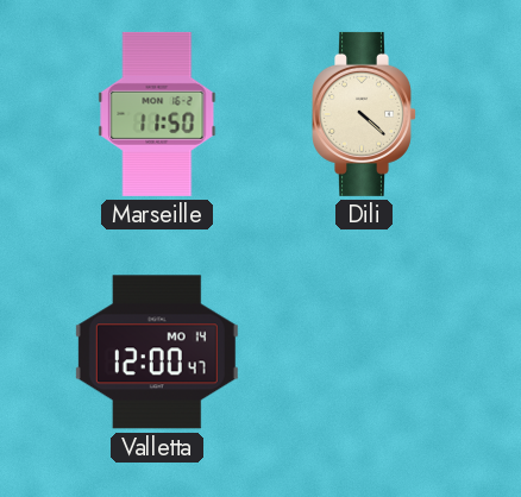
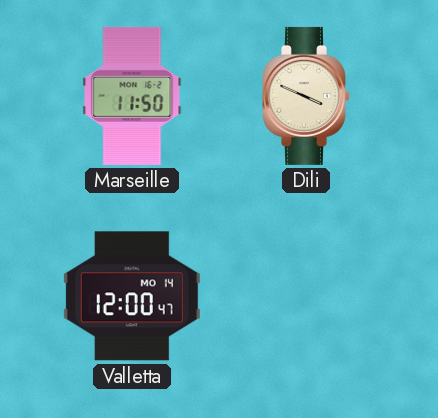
Dili: 4:22 -> 3:49 (307, 96)
